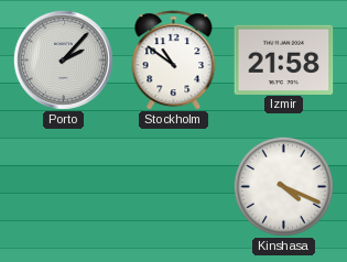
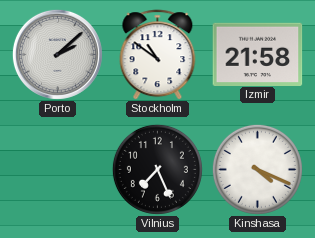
Porto: 2:07 -> 2:08 (57, 54)
Vilnius: none -> 7:26 (157, 169)
